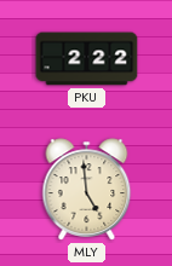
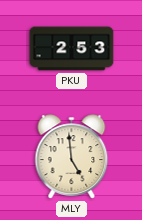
PKU: 2:22 -> 2:53 (72, 49)
